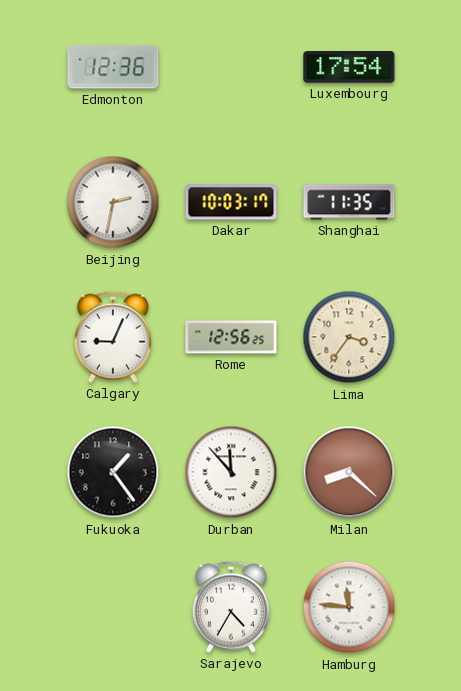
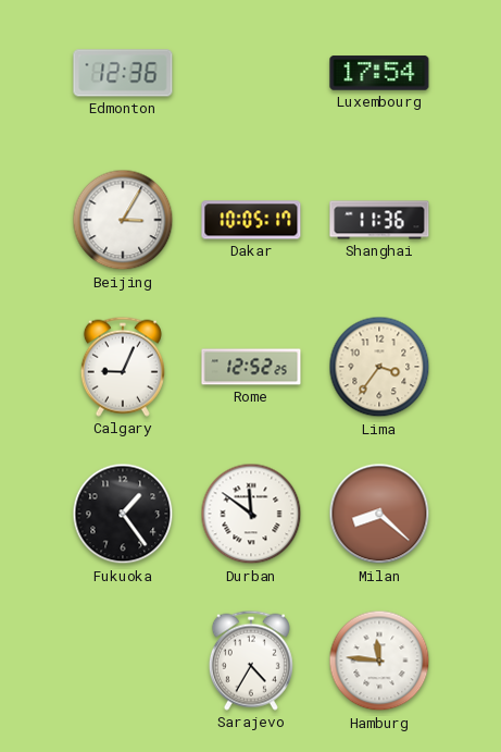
Beijing: 2:32 -> 3:05 (123, 220)
Dakar: 10:03 -> 10:05 (251, 220)
Shanghai: 11:35 -> 11:36 (379, 220)
Rome: 12:56 -> 12:52 (251, 367)
Durban: 11:53 -> 11:51 (251, 514)
